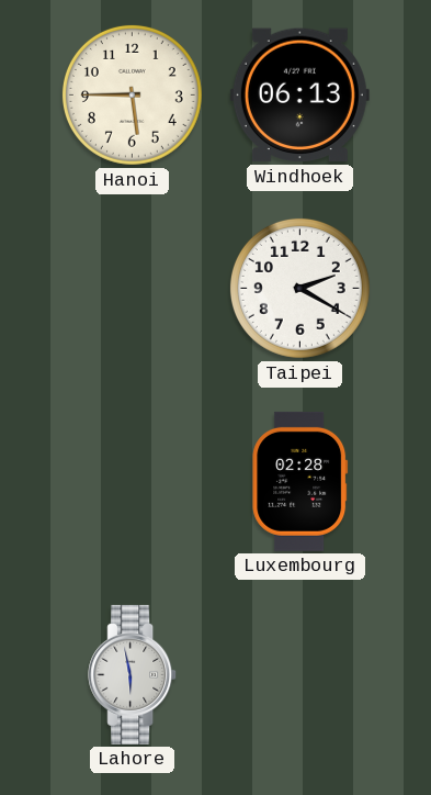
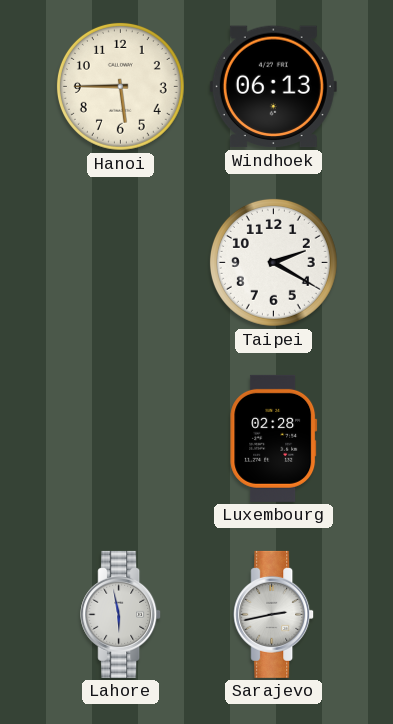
Sarajevo: none -> 2:43 (274, 614)
